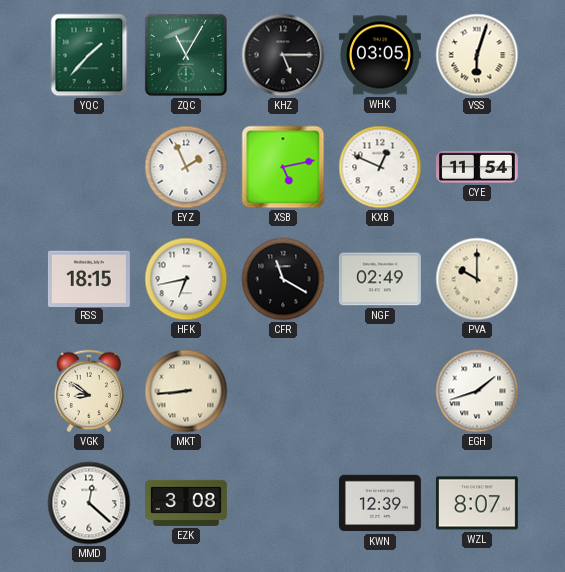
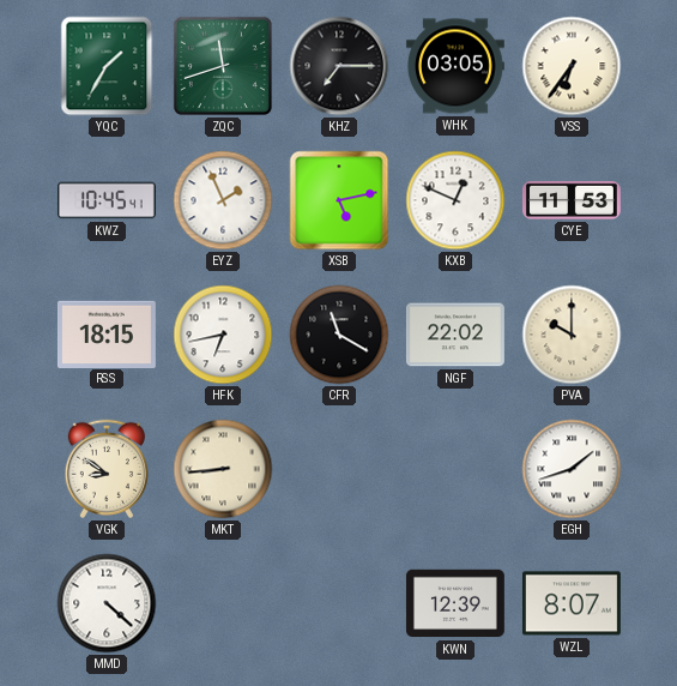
YQC: 1:37 -> 1:35 (107, 66)
ZQC: 11:05 -> 11:42 (223, 66)
KHZ: 5:15 -> 7:15 (339, 66)
VSS: 6:03 -> 6:36 (572, 66)
KWZ: none -> 10:45 (108, 200)
CYE: 11:54 -> 11:53 (573, 200)
NGF: 02:49 -> 22:02 (455, 335)
MMD: 12:22 -> 4:22 (107, 603)
EZK: 3:08 -> none (187, 503)
